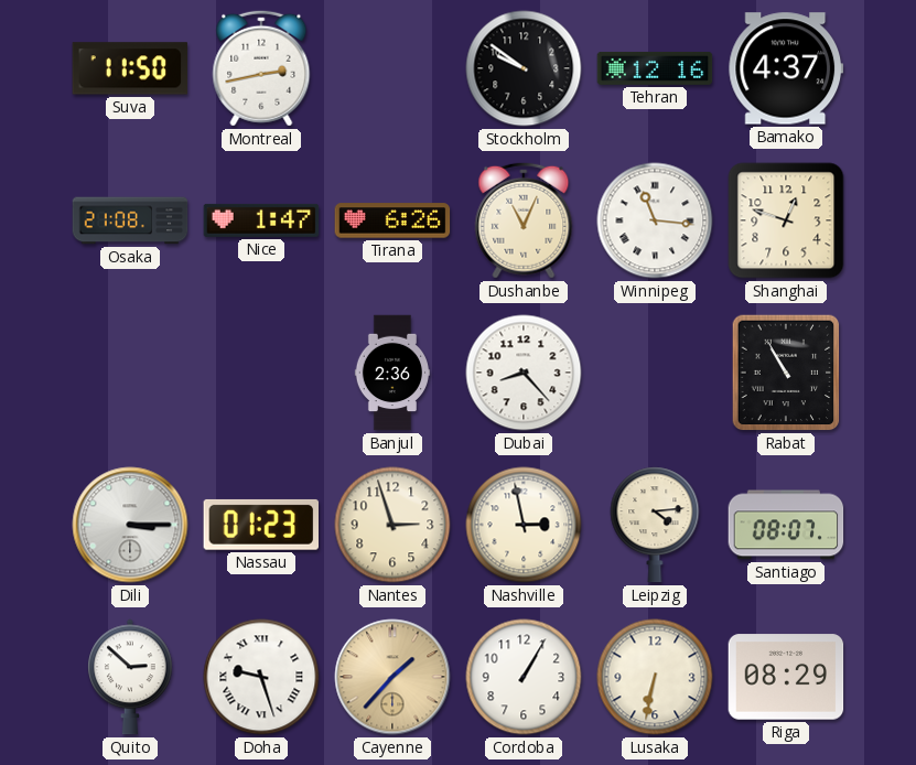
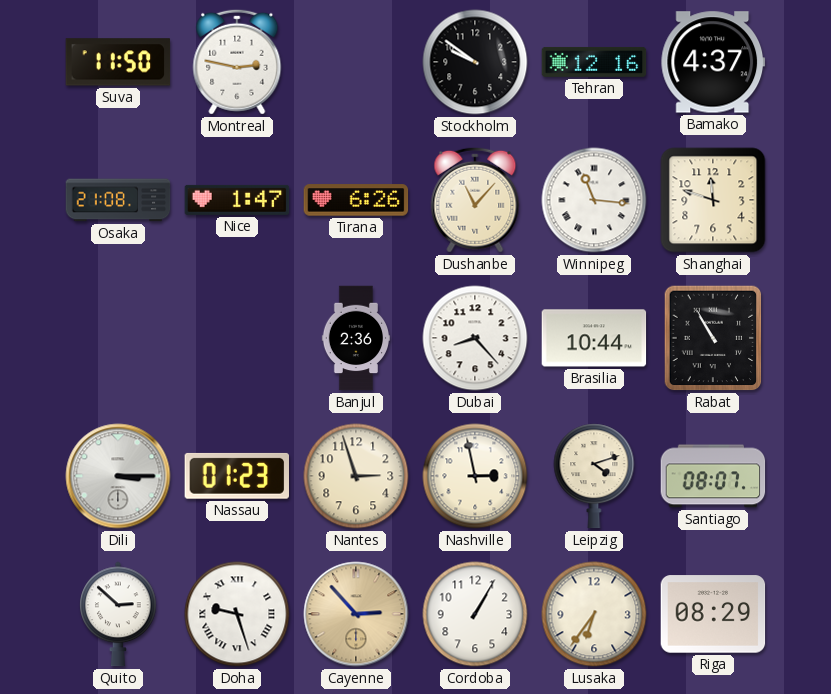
Montreal: 2:43 -> 2:47 (237, 62)
Dushanbe: 11:04 -> 11:07 (475, 200)
Shanghai: 12:48 -> 11:48 (713, 200)
Brasilia: none -> 10:44 (594, 338)
Leipzig: 4:14 -> 4:12 (594, 476)
Cayenne: 1:37 -> 2:53 (356, 614)
Lusaka: 6:32 -> 6:36 (594, 614)
